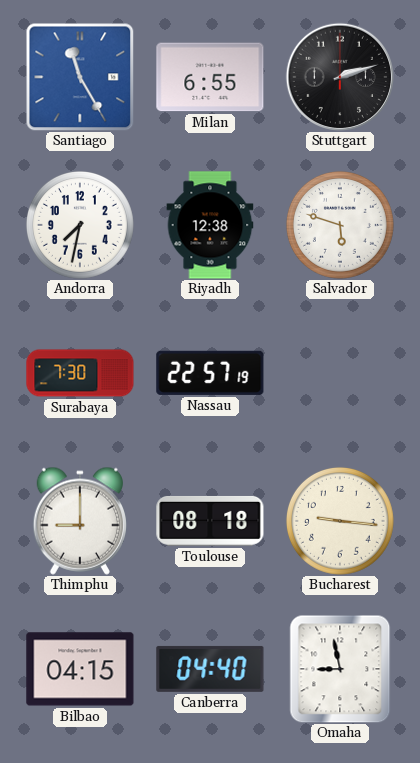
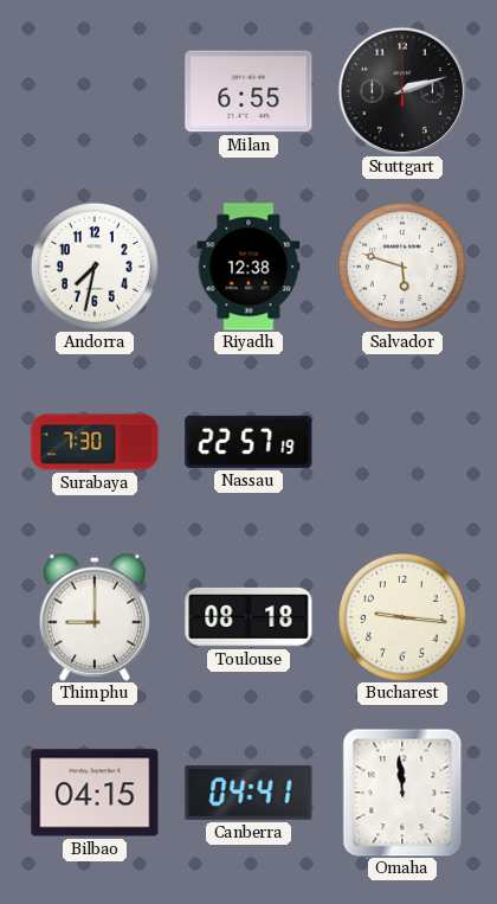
Santiago: 11:25 -> none (80, 77)
Canberra: 04:40 -> 04:41 (248, 793)
Omaha: 8:58 -> 11:59 (402, 793)
